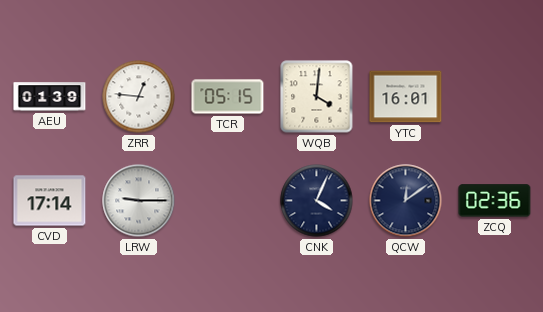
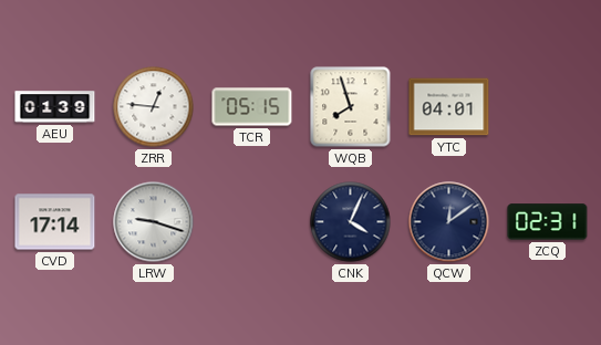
WQB: 4:01 -> 7:57 (351, 107)
YTC: 16:01 -> 04:01 (449, 107)
LRW: 9:15 -> 9:18 (154, 222)
ZCQ: 02:36 -> 02:31 (548, 222)
